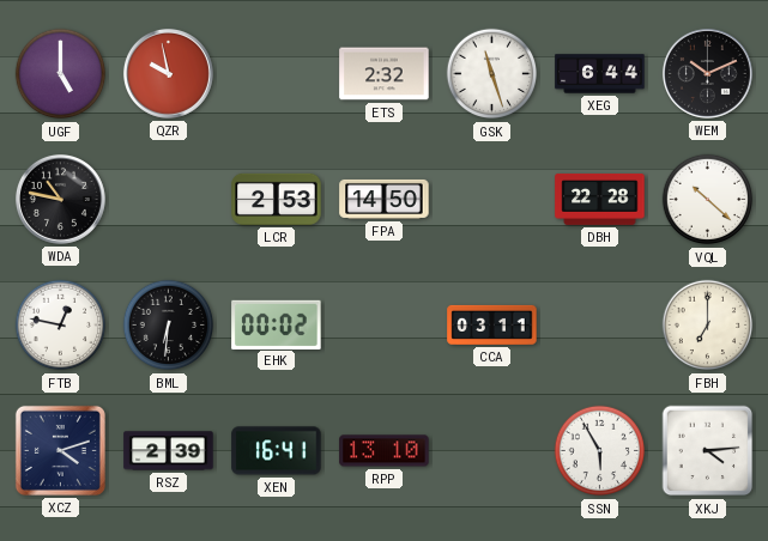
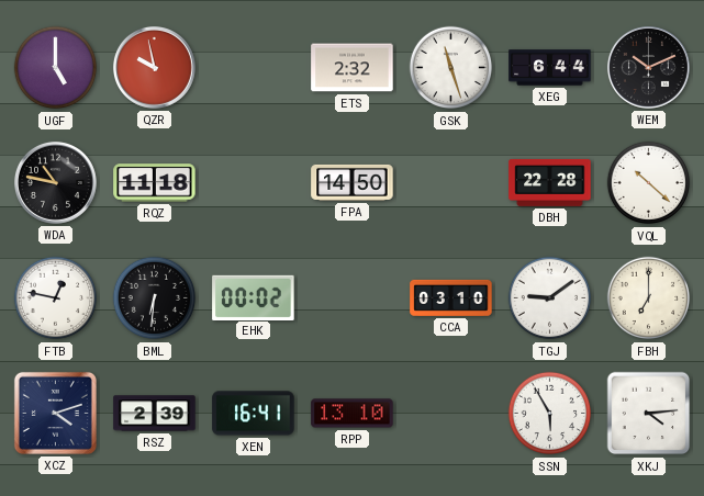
RQZ: none -> 11:18 (155, 183)
LCR: 2:53 -> none (277, 199)
CCA: 03:11 -> 03:10 (451, 297)
TGJ: none -> 9:09 (550, 298)
